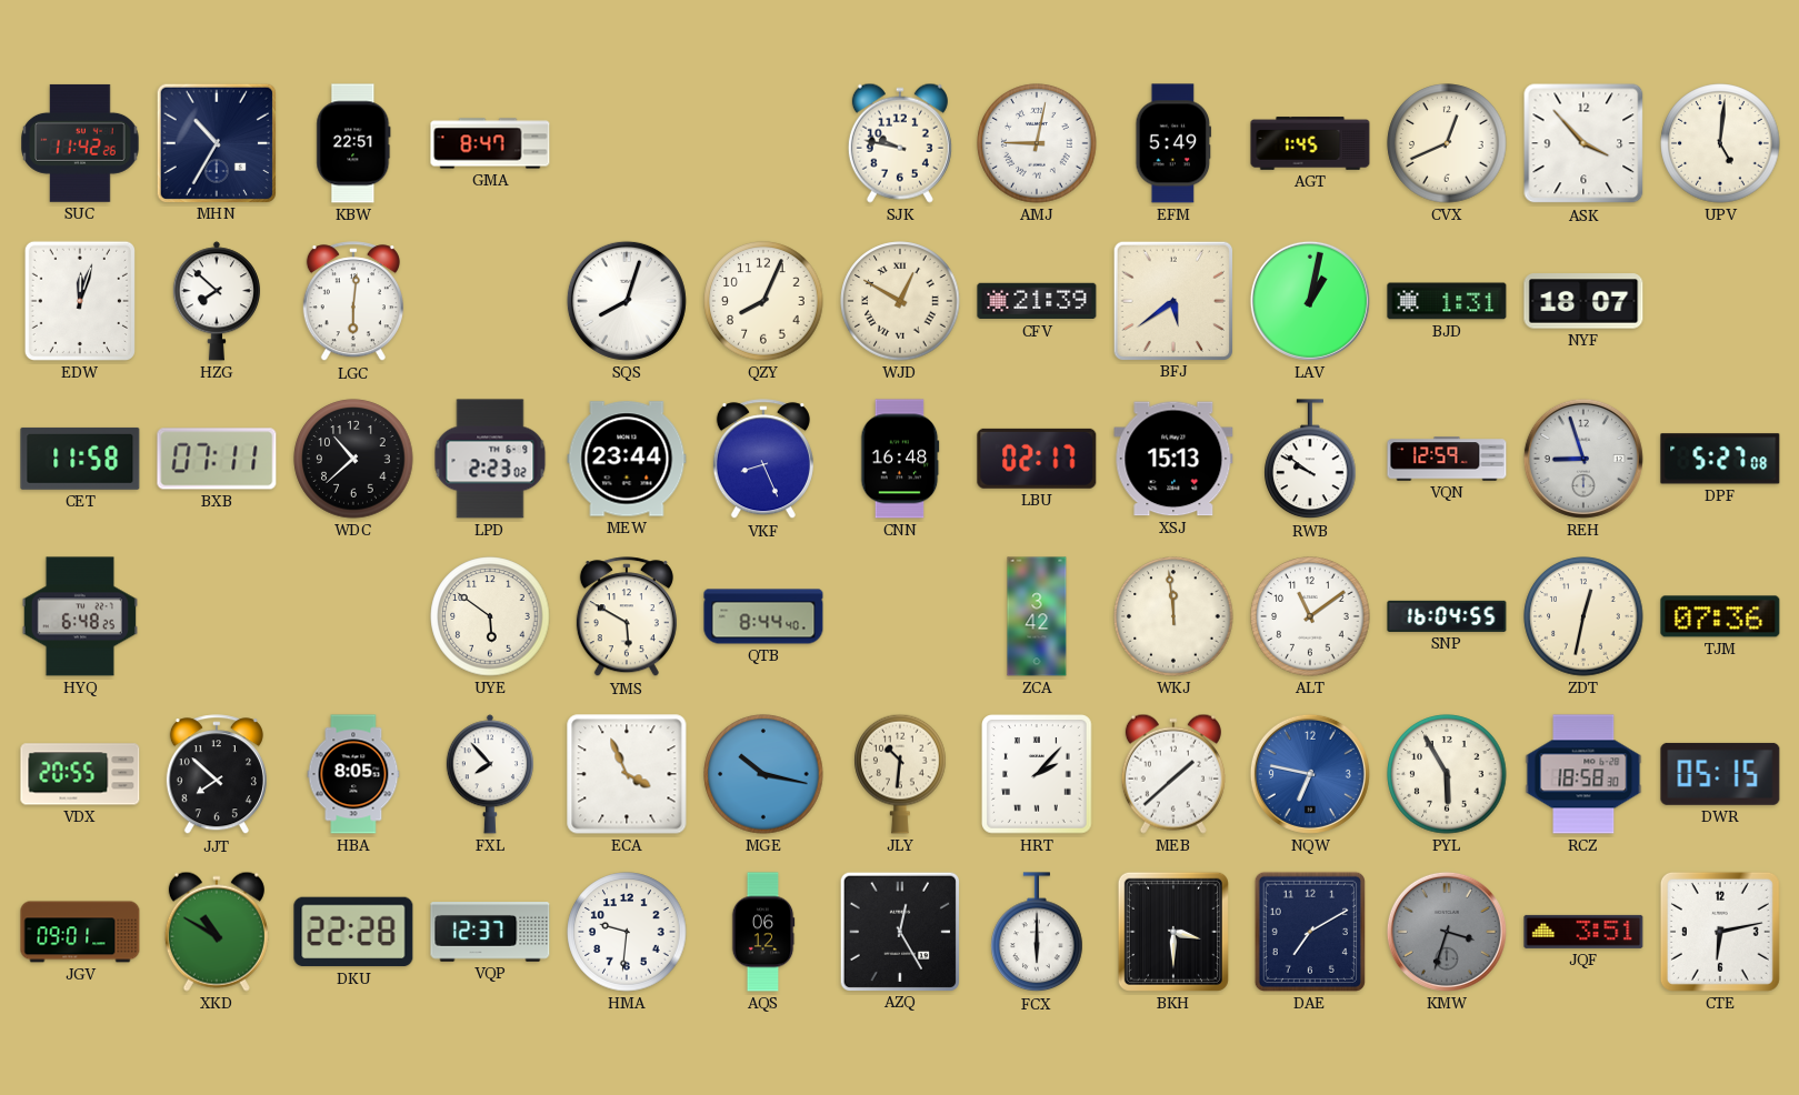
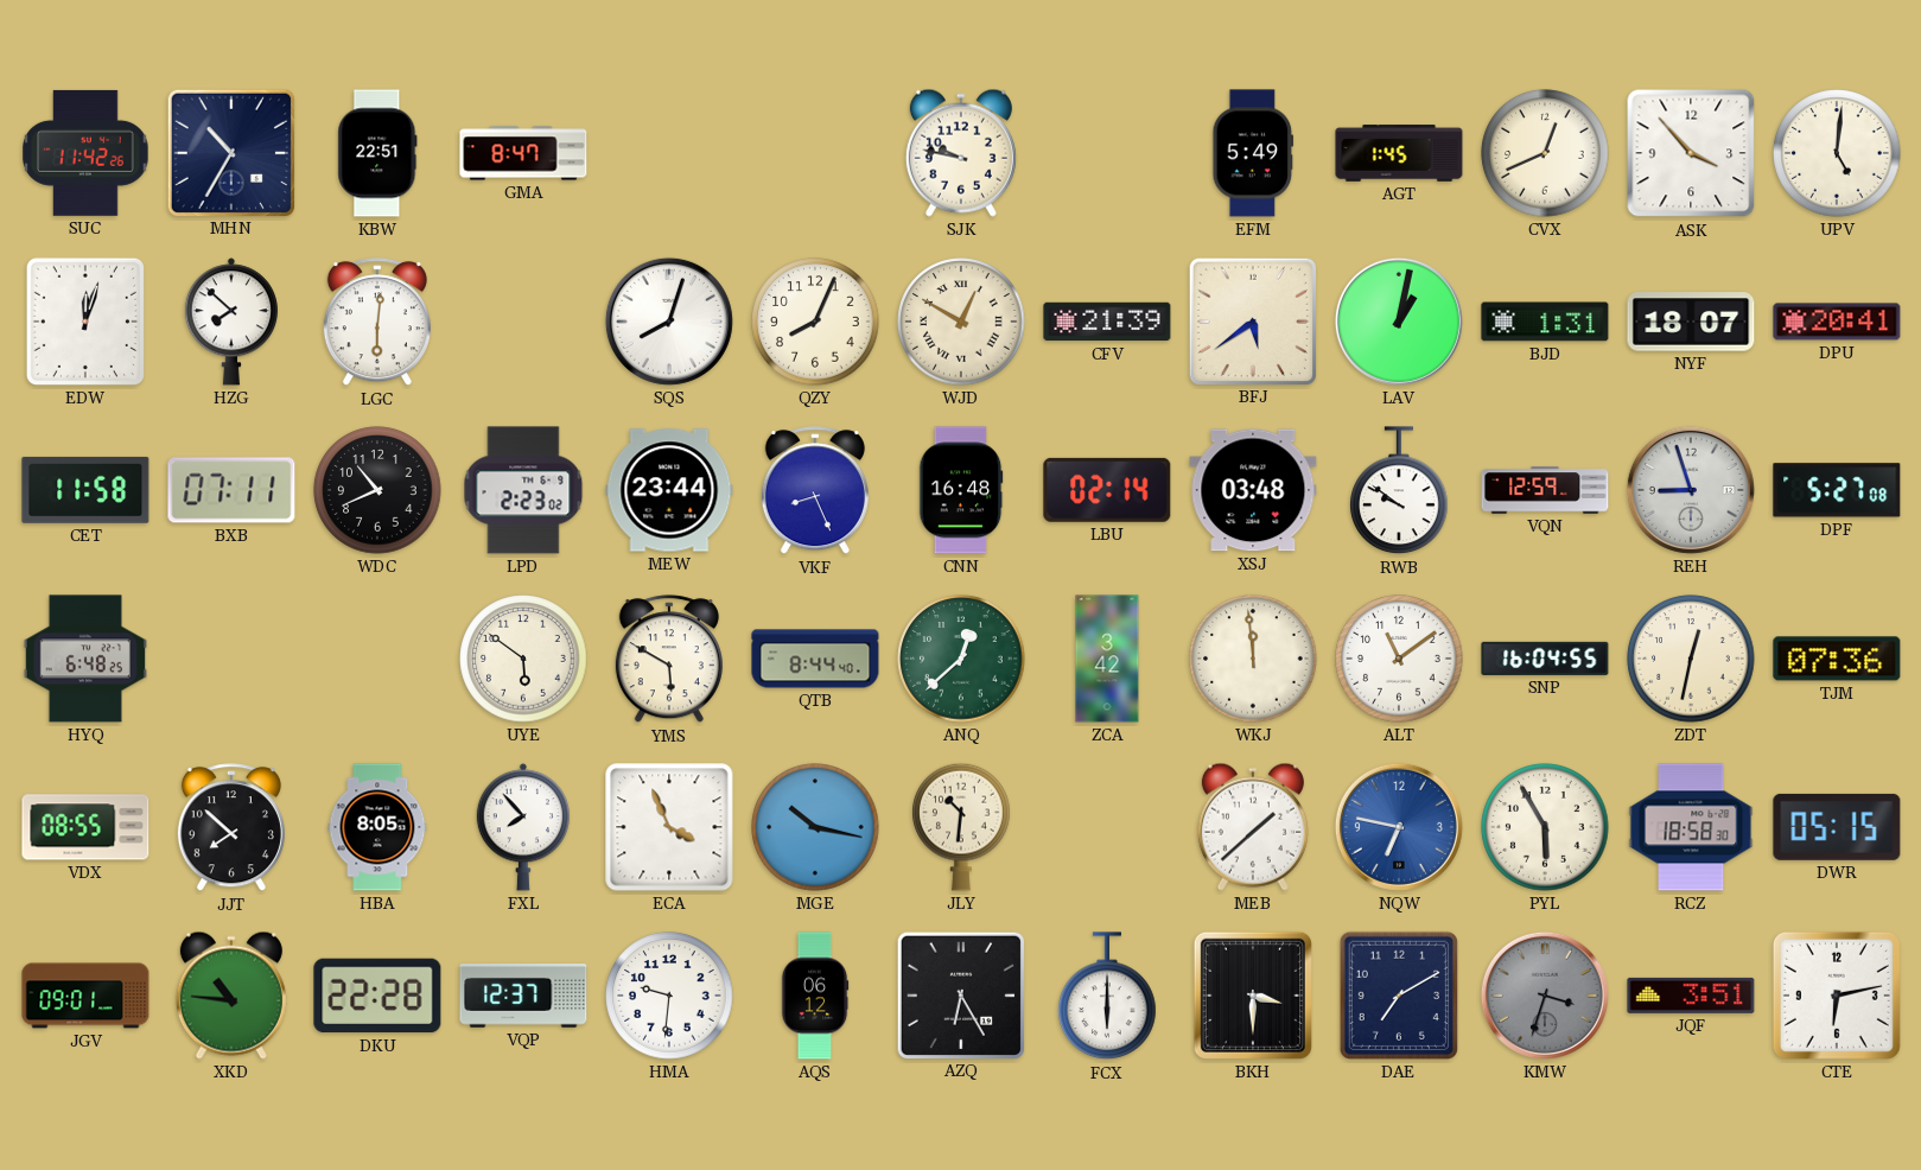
AMJ: 9:02 -> none (1037, 143)
DPU: none -> 20:41 (1837, 322)
WDC: 10:38 -> 10:41 (377, 490)
LBU: 02:17 -> 02:14 (1107, 490)
XSJ: 15:13 -> 03:48 (1253, 490)
ANQ: none -> 12:38 (961, 659)
VDX: 20:55 -> 08:55 (85, 827)
HRT: 2:07 -> none (1038, 774)
XKD: 10:50 -> 10:46 (231, 996)
AZQ: 12:25 -> 6:25 (960, 994)
